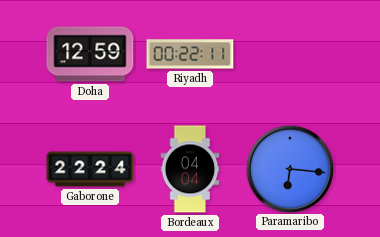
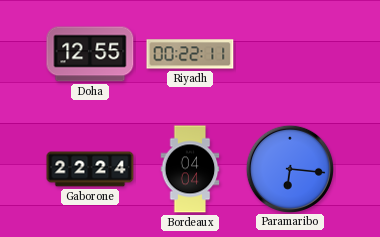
Doha: 12:59 -> 12:55 (90, 54)
